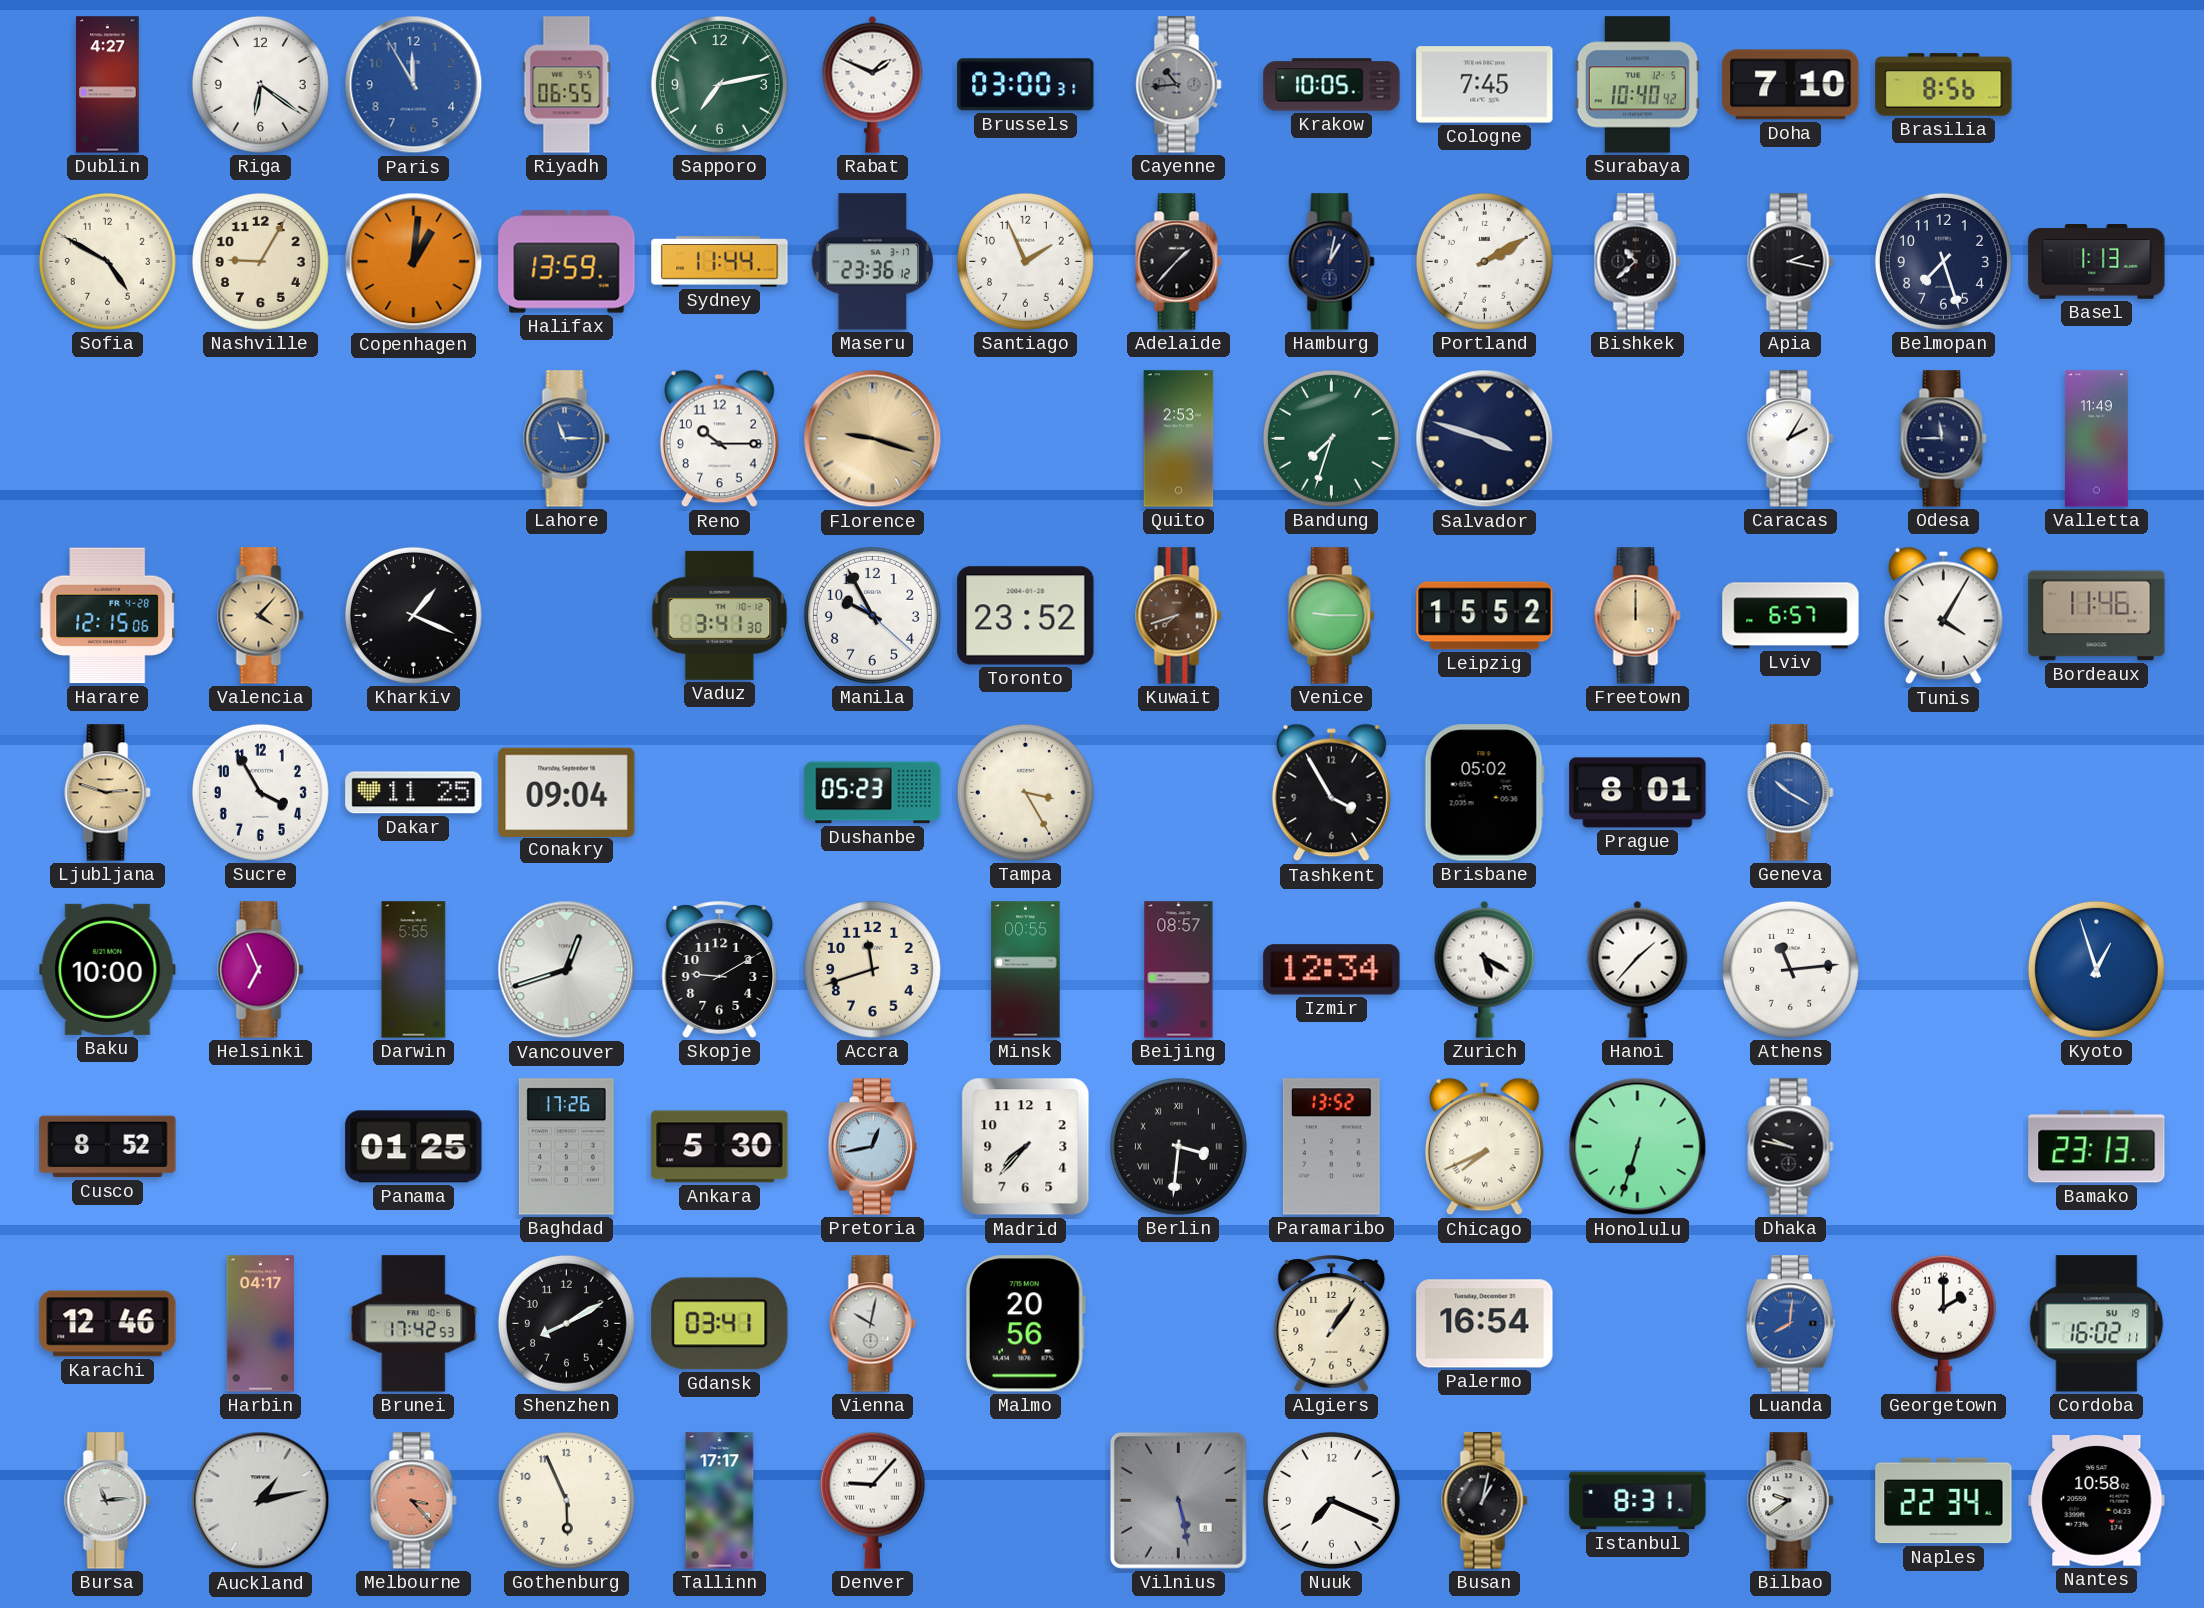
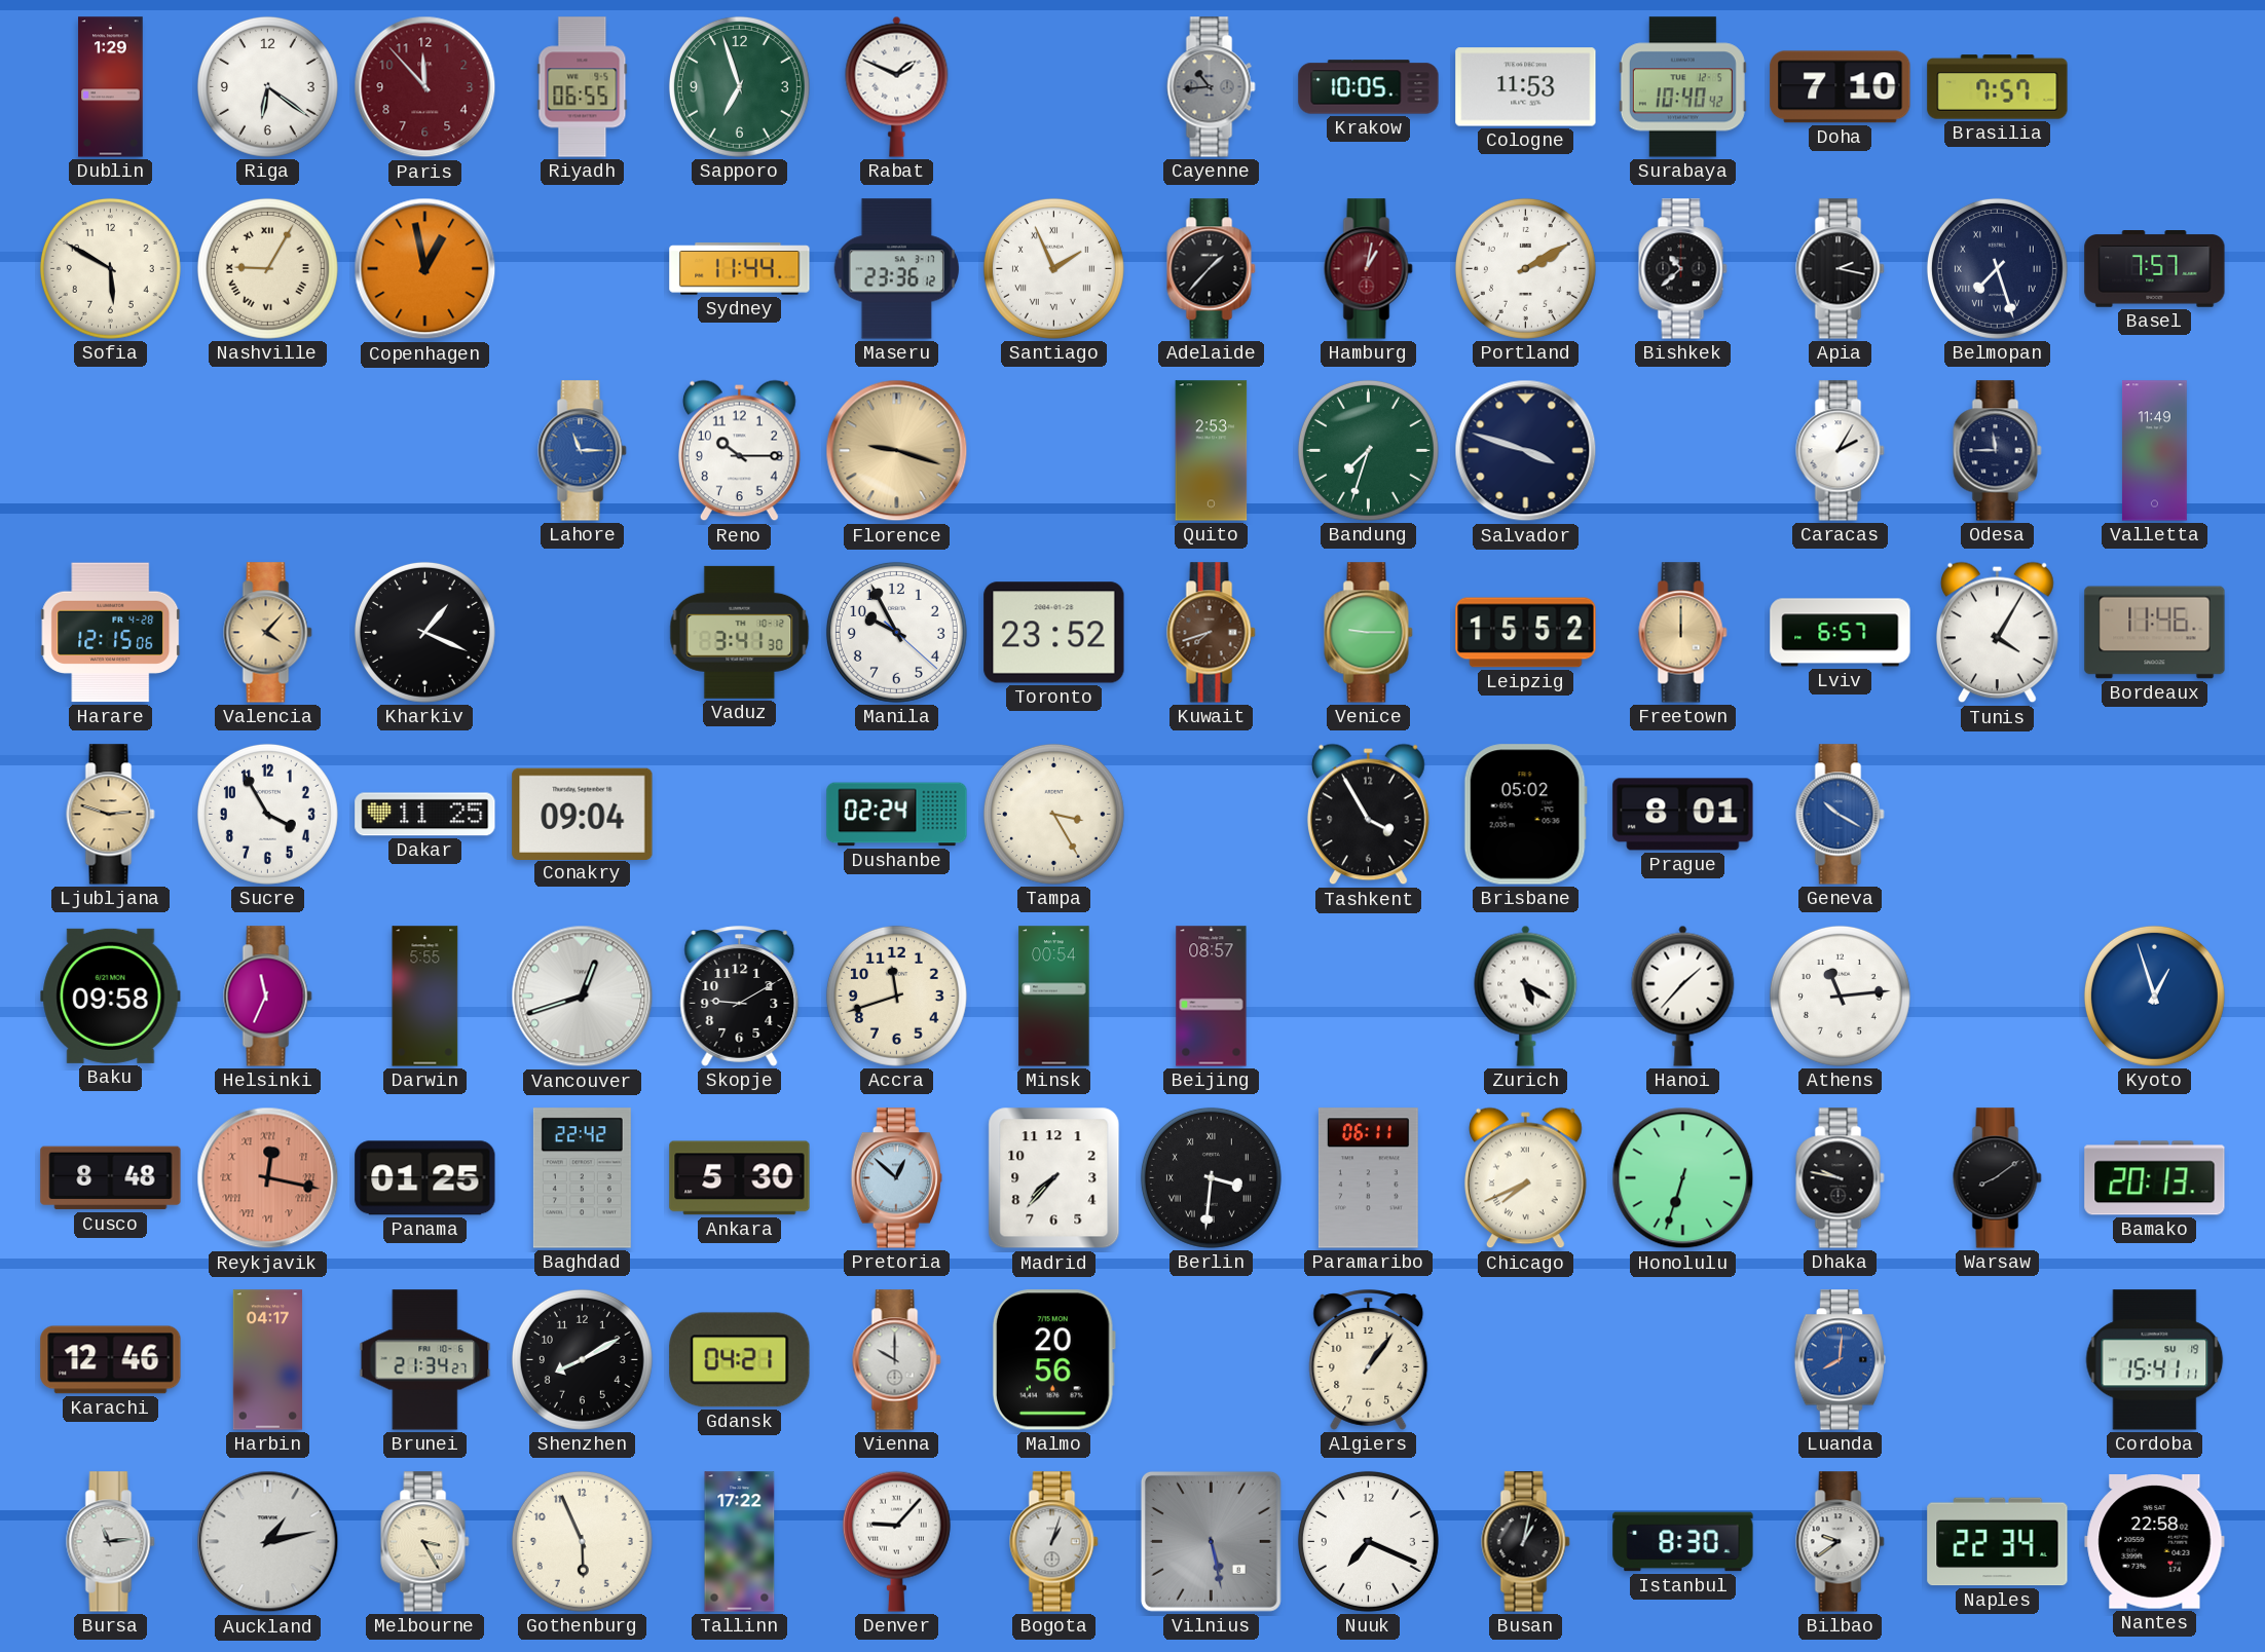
Dublin: 4:27 -> 1:29 (111, 87)
Paris: 11:55 -> 11:53 (425, 87)
Paris dial: blue -> burgundy (425, 87)
Sapporo: 7:13 -> 6:57 (739, 86)
Brussels: 03:00 -> none (1026, 85)
Cologne: 7:45 -> 11:53 (1526, 87)
Brasilia: 8:56 -> 7:57 (1998, 87)
Sofia: 4:50 -> 5:50 (110, 268)
Nashville numerals: Arabic -> Roman (267, 268)
Copenhagen: 1:01 -> 12:58 (425, 269)
Halifax: 13:59 -> none (567, 262)
Santiago numerals: Arabic -> Roman (1053, 268)
Hamburg dial: navy -> burgundy (1369, 269)
Belmopan numerals: Arabic -> Roman (1997, 268)
Basel: 1:13 -> 7:57 (2155, 269)
Dushanbe: 05:23 -> 02:24 (897, 815)
Baku: 10:00 -> 09:58 (111, 996)
Helsinki: 6:56 -> 11:34 (268, 997)
Minsk: 00:55 -> 00:54 (1054, 997)
Izmir: 12:34 -> none (1332, 970)
Cusco: 8:52 -> 8:48 (111, 1178)
Reykjavik: none -> 12:17 (268, 1178)
Baghdad: 17:26 -> 22:42 (582, 1178)
Pretoria: 12:43 -> 12:52 (896, 1178)
Paramaribo: 13:52 -> 06:11 (1368, 1178)
Warsaw: none -> 8:09 (1998, 1178)
Bamako: 23:13 -> 20:13 (2155, 1178)
Brunei: 17:42 -> 21:34 (425, 1360)
Gdansk: 03:41 -> 04:21 (740, 1360)
Vienna: 10:02 -> 10:00 (897, 1360)
Palermo: 16:54 -> none (1485, 1324)
Georgetown: 2:00 -> none (1943, 1323)
Cordoba: 16:02 -> 15:41 (2155, 1360)
Melbourne: 3:23 -> 3:25 (425, 1542)
Melbourne dial: salmon -> cream (425, 1542)
Tallinn: 17:17 -> 17:22 (740, 1542)
Bogota: none -> 1:03 (1054, 1542)
Istanbul: 8:31 -> 8:30 (1683, 1542)
Nantes: 10:58 -> 22:58 (2155, 1542)
